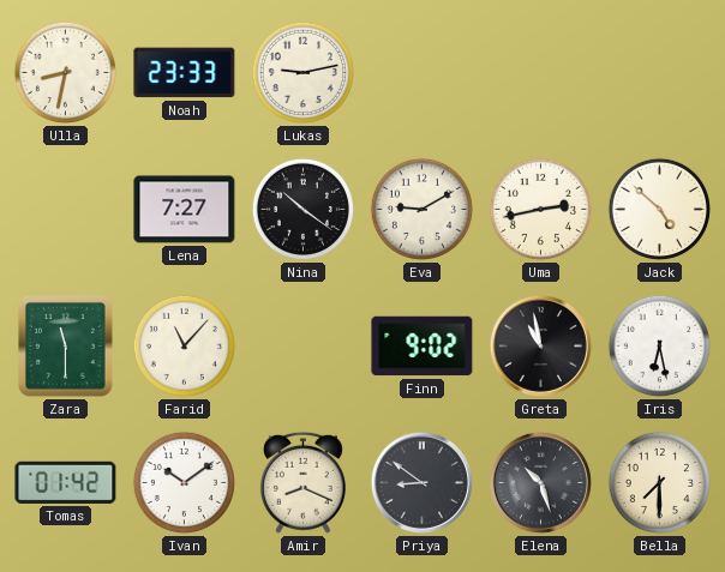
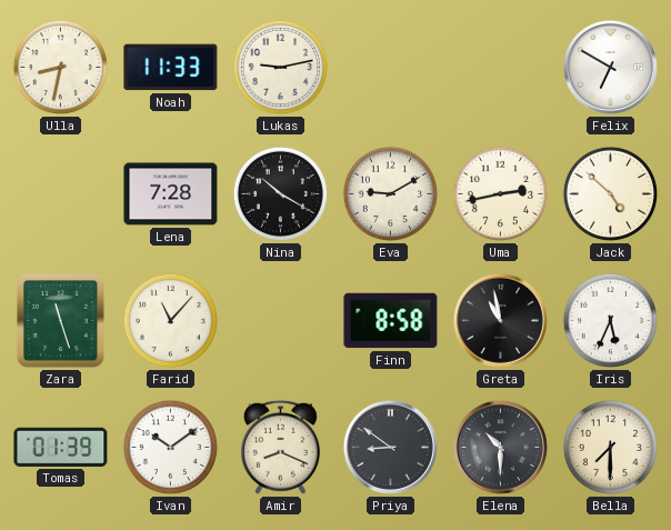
Noah: 23:33 -> 11:33 (171, 68)
Felix: none -> 6:50 (610, 67)
Lena: 7:27 -> 7:28 (171, 194)
Nina: 10:21 -> 10:20 (280, 193)
Zara: 11:30 -> 11:27 (61, 321)
Finn: 9:02 -> 8:58 (391, 321)
Iris: 6:28 -> 5:34 (610, 320)
Tomas: 01:42 -> 01:39 (61, 447)
Elena: 10:27 -> 10:30 (500, 447)
